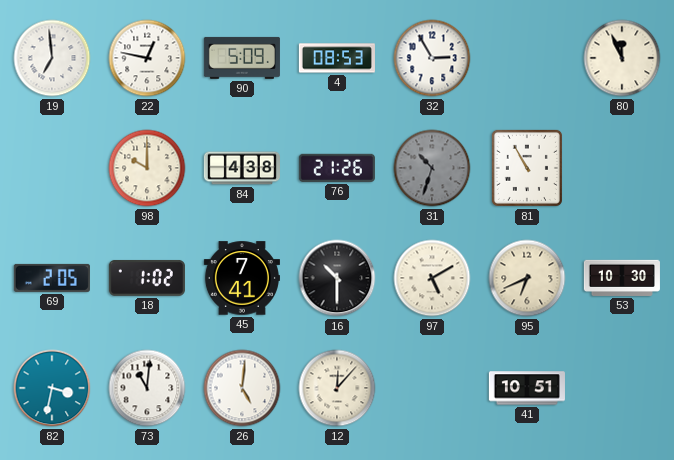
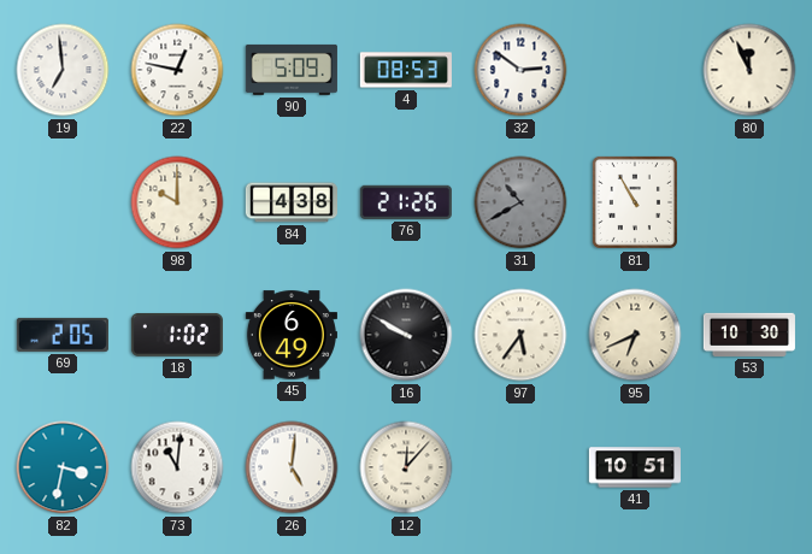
32: 2:55 -> 2:51 (520, 70)
31: 10:33 -> 10:40 (520, 202)
45: 7:41 -> 6:49 (292, 335)
16: 10:30 -> 9:50 (406, 335)
97: 5:10 -> 5:36 (520, 335)
